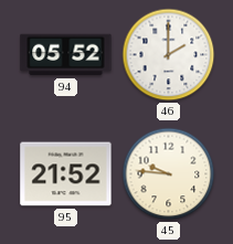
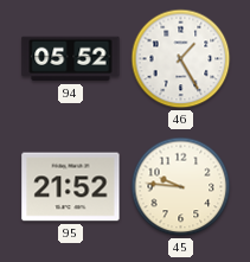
46: 2:00 -> 1:25 (181, 59)
